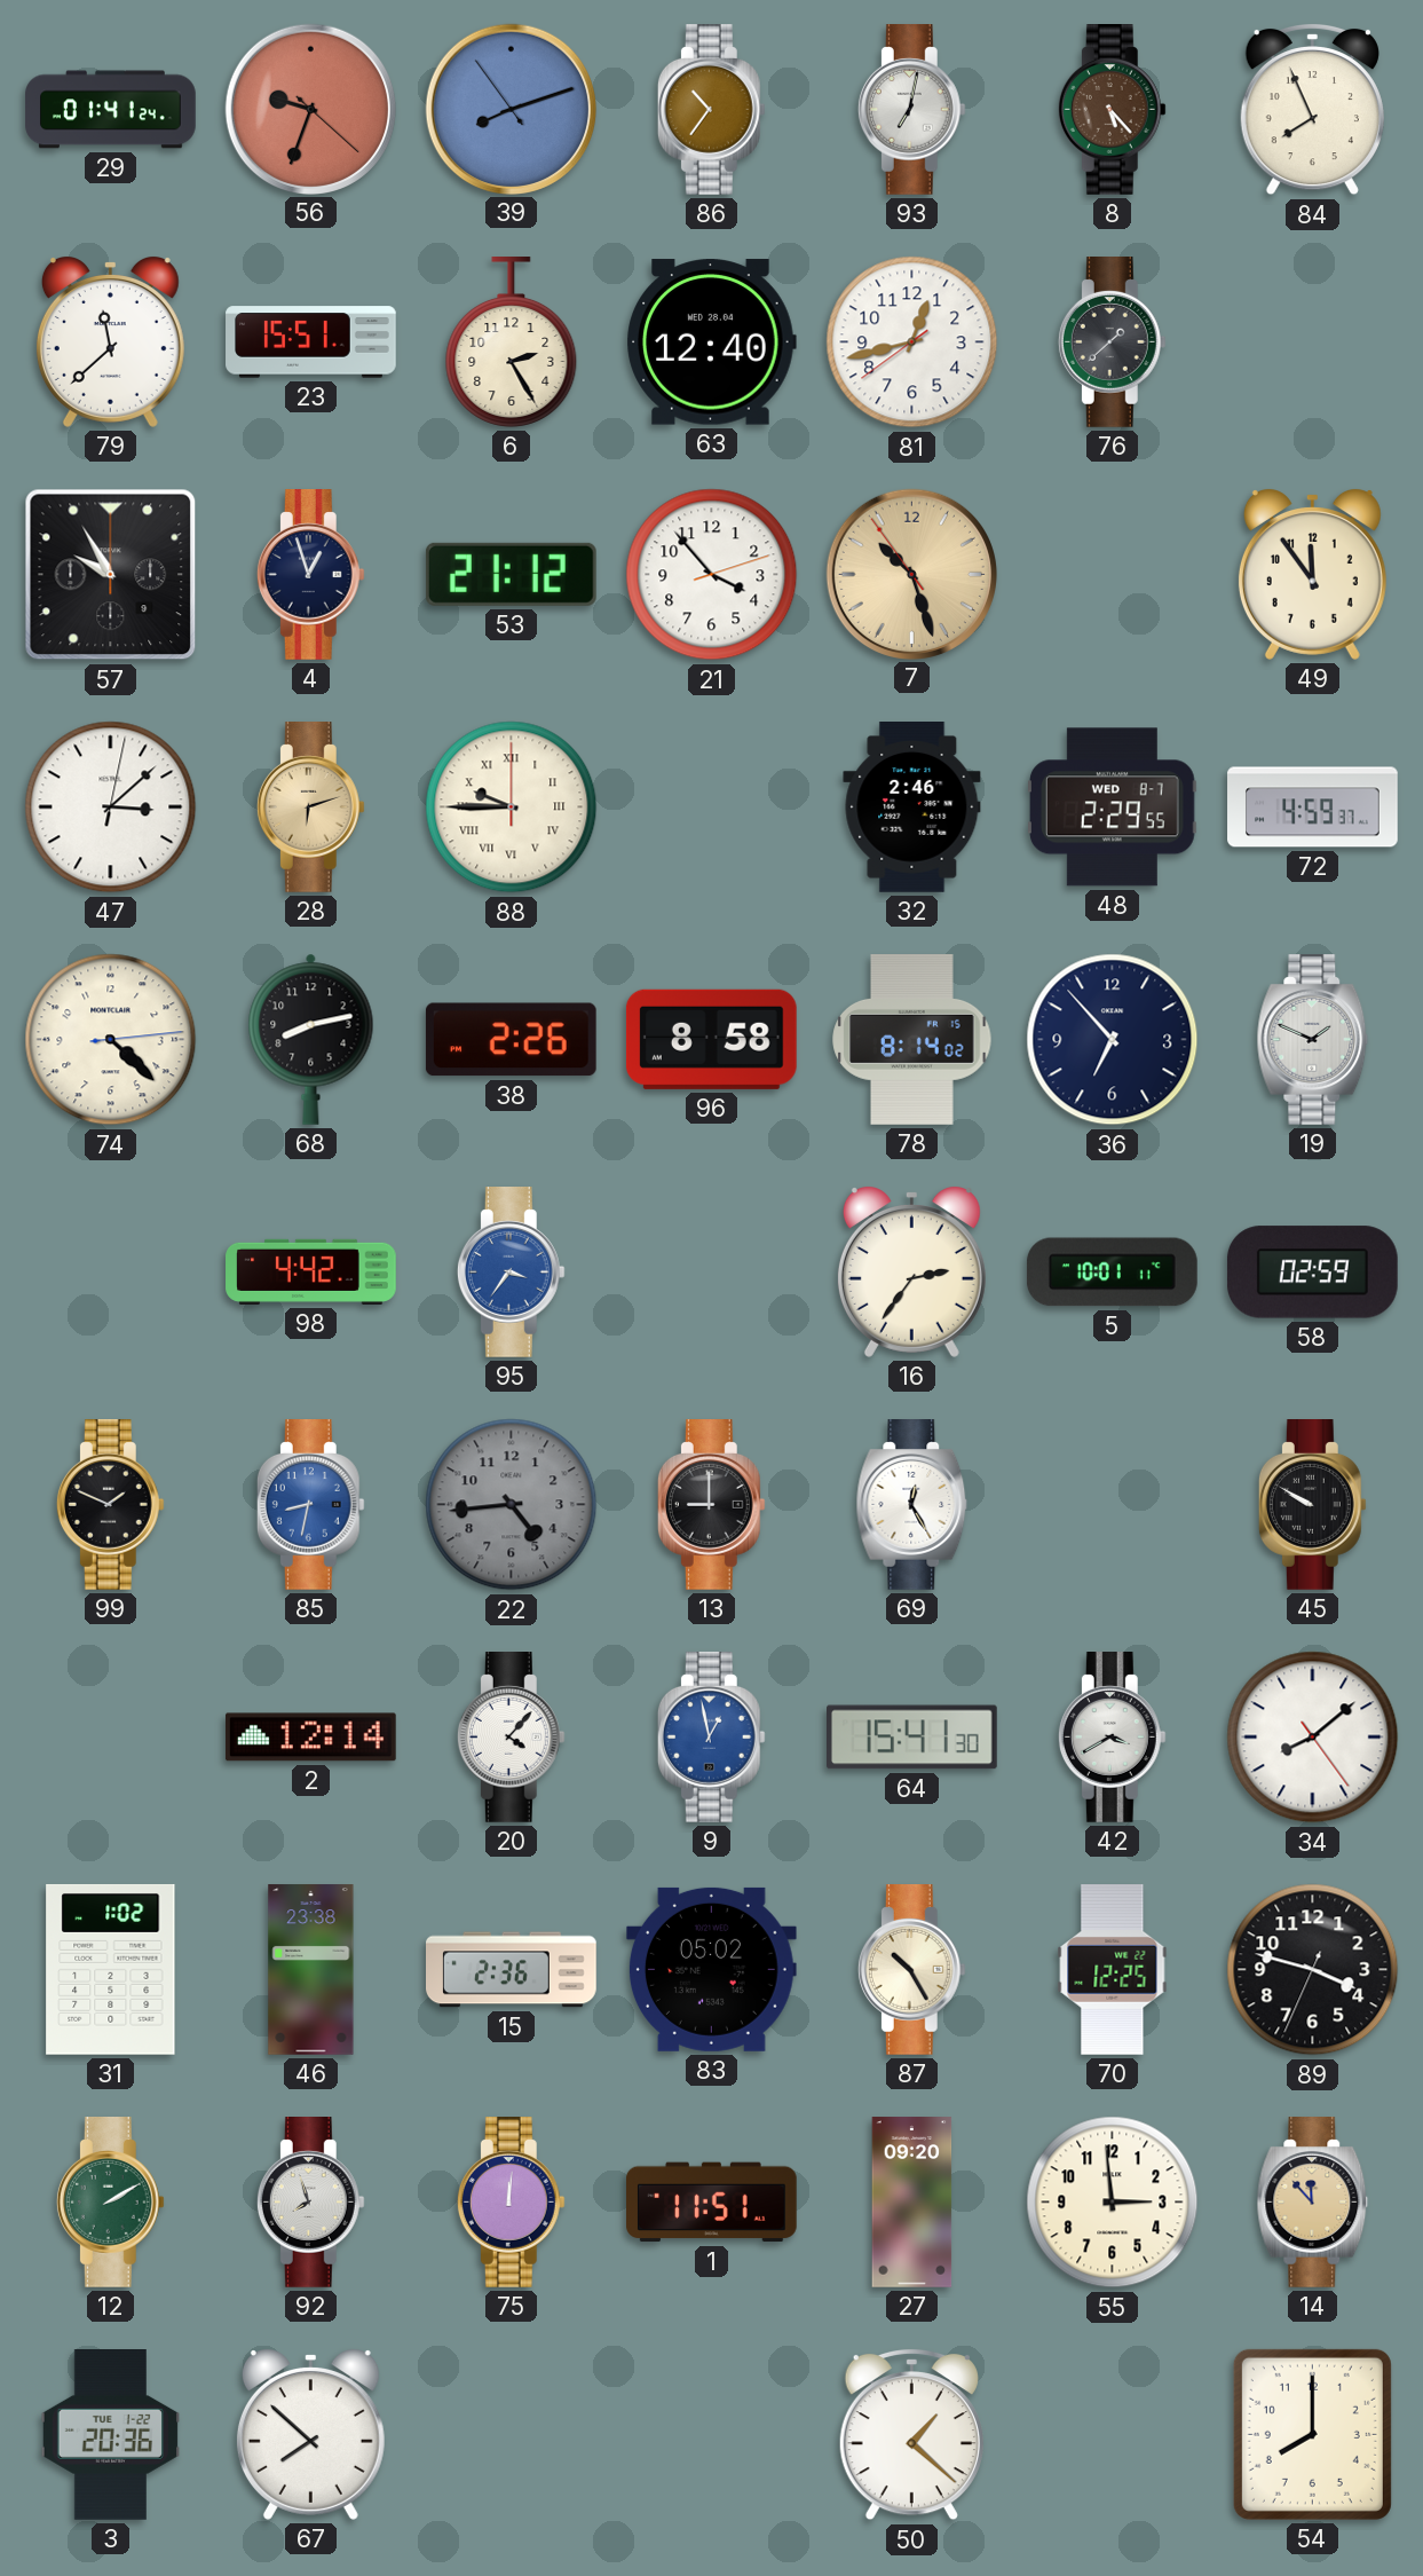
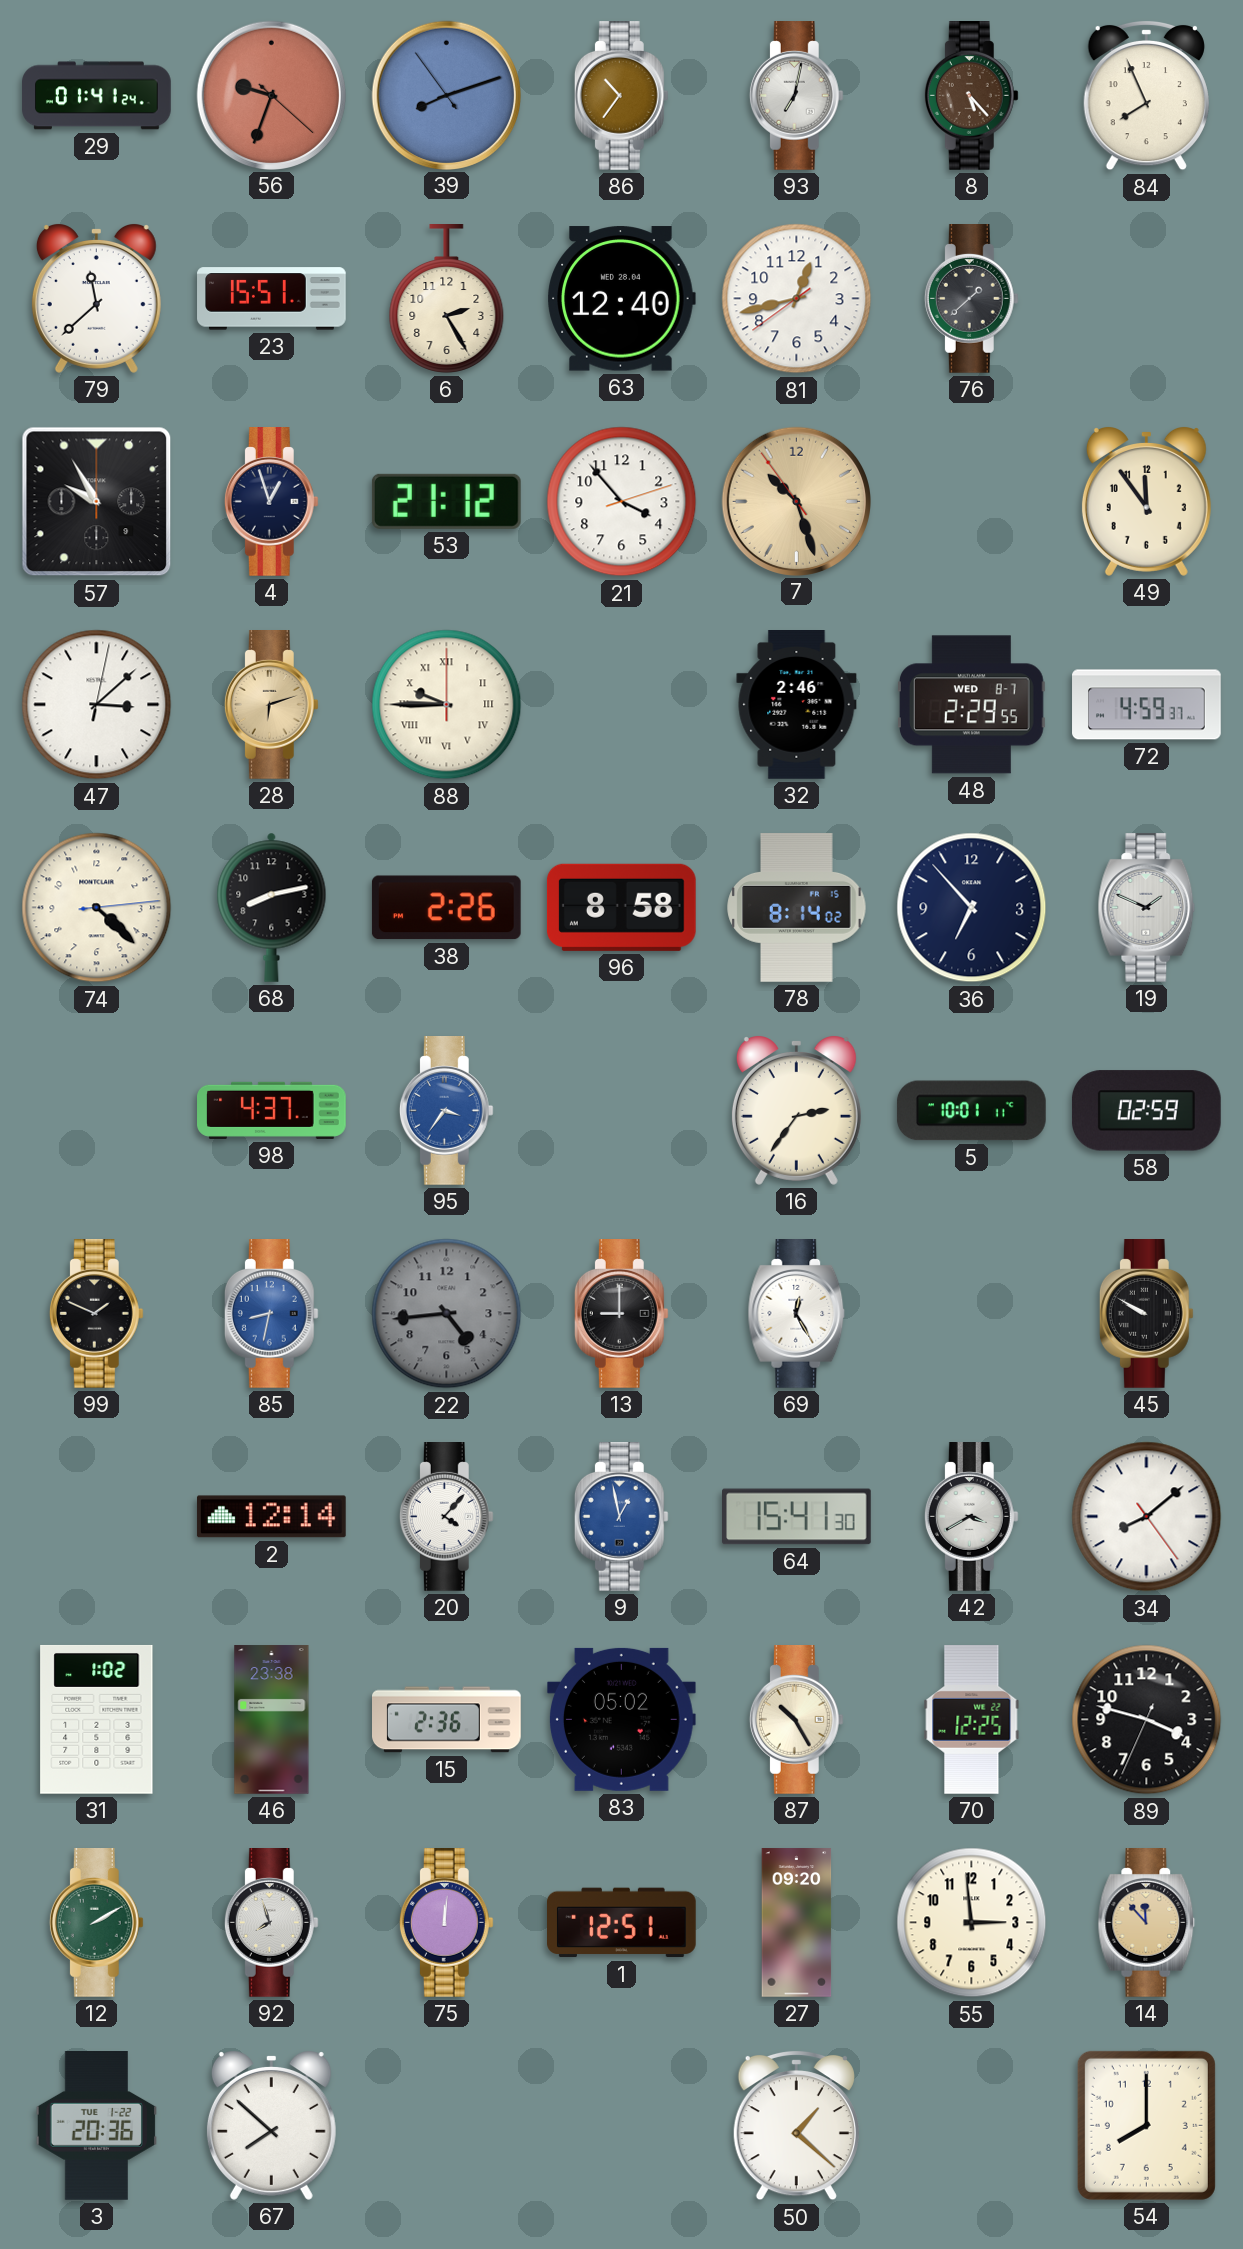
98: 4:42 -> 4:37 (272, 1110)
1: 11:51 -> 12:51 (622, 1923)
